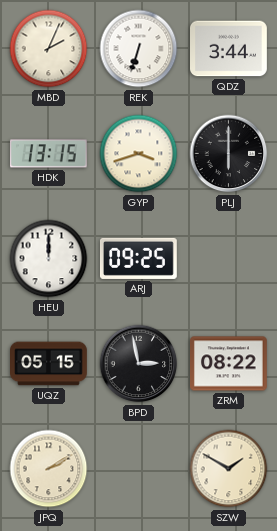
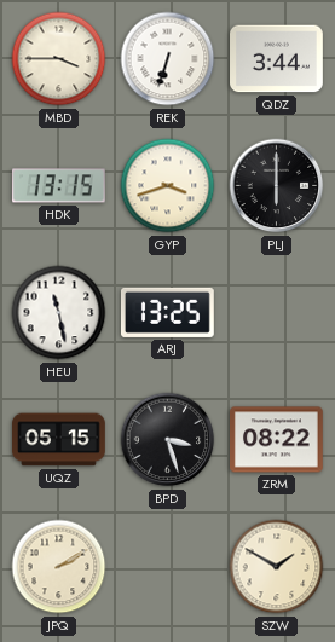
MBD: 2:04 -> 3:45 (59, 59)
HEU: 12:00 -> 11:28 (59, 313)
ARJ: 09:25 -> 13:25 (167, 312)
BPD: 2:58 -> 3:27 (168, 440)
